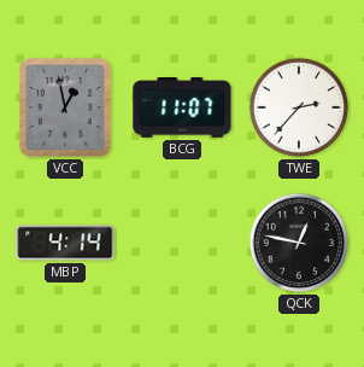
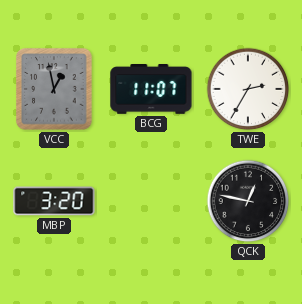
TWE: 2:37 -> 2:35 (248, 89)
MBP: 4:14 -> 3:20 (54, 201)
